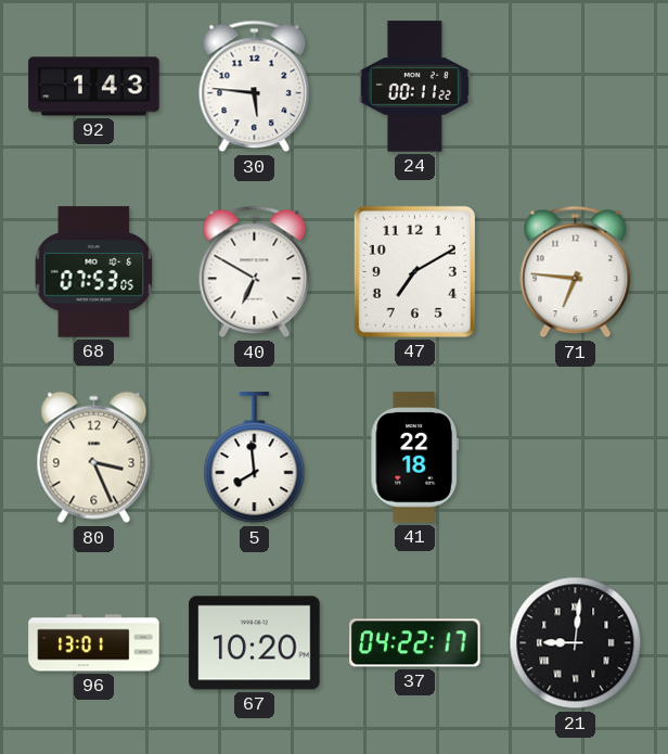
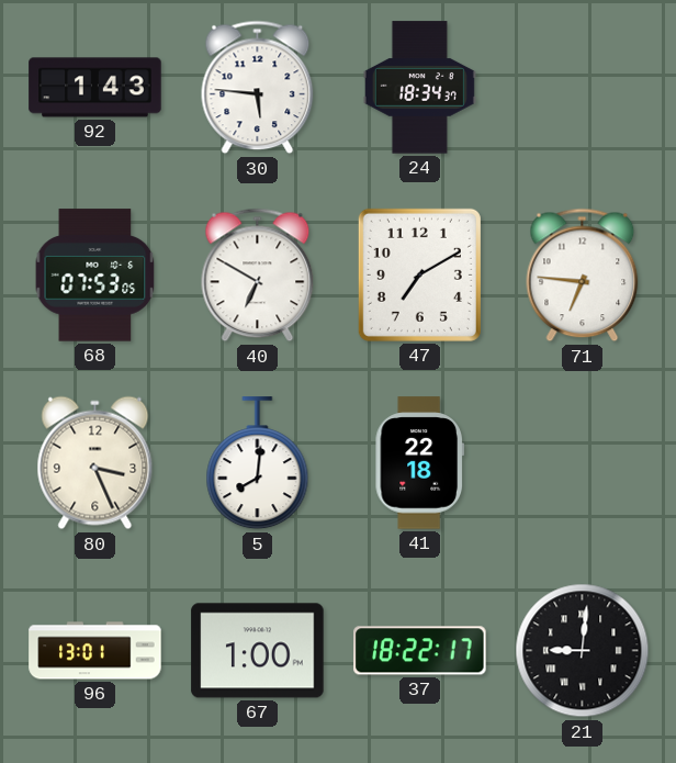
24: 00:11 -> 18:34 (419, 88)
5: 7:59 -> 8:01 (258, 463)
67: 10:20 -> 1:00 (258, 651)
37: 04:22 -> 18:22 (420, 651)
